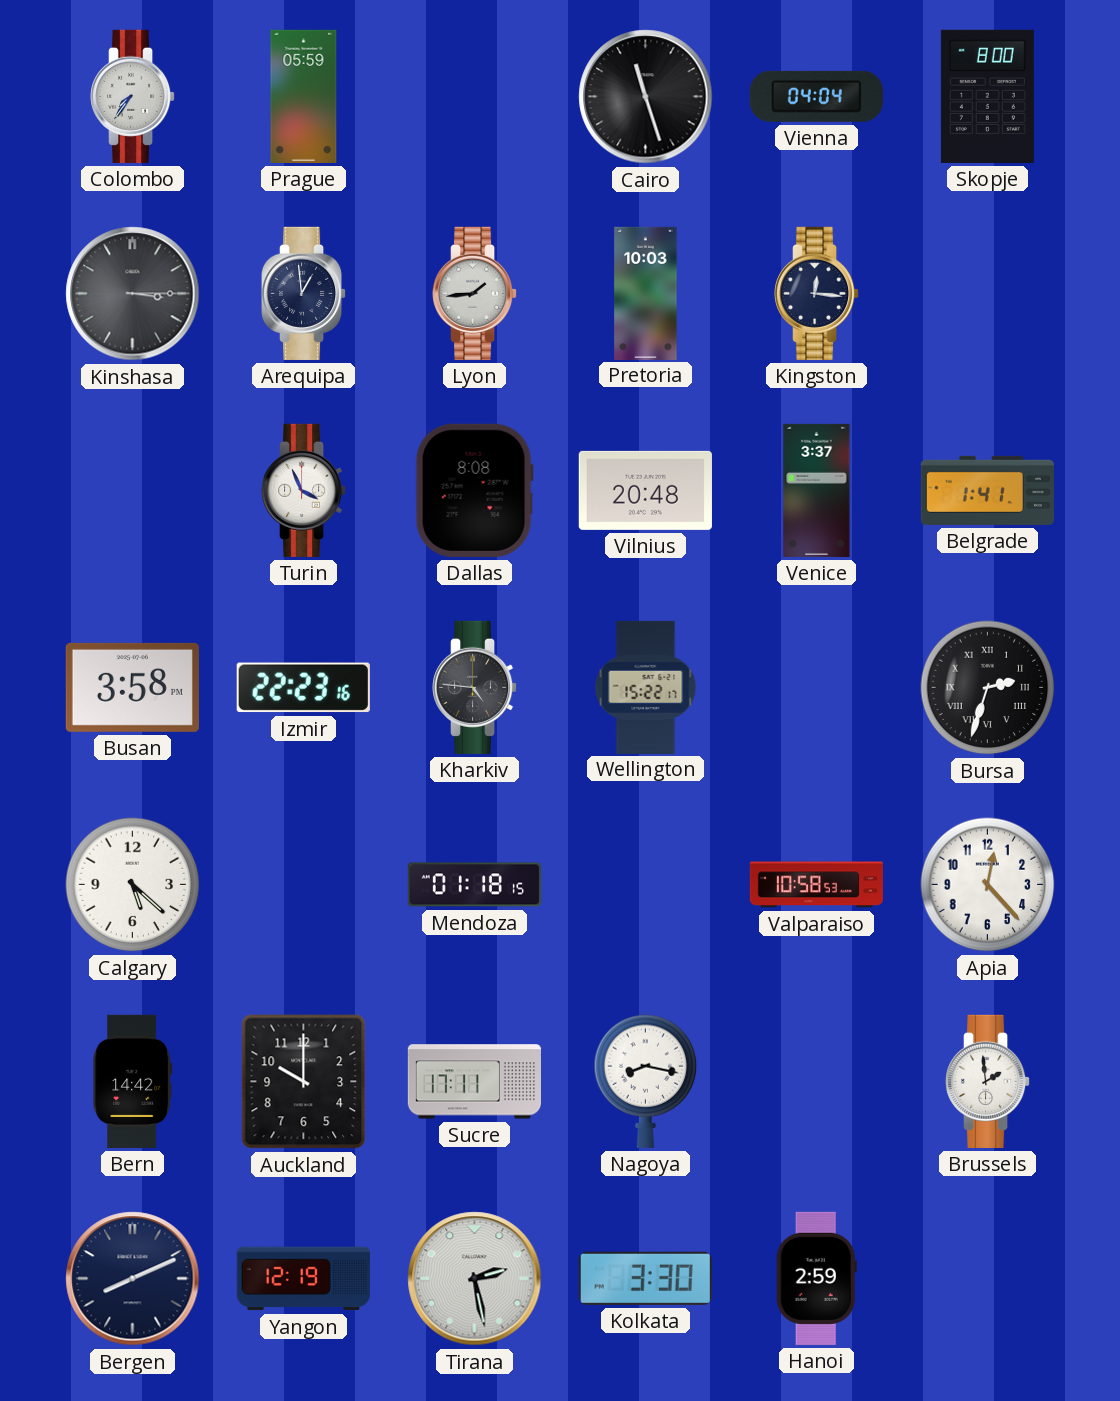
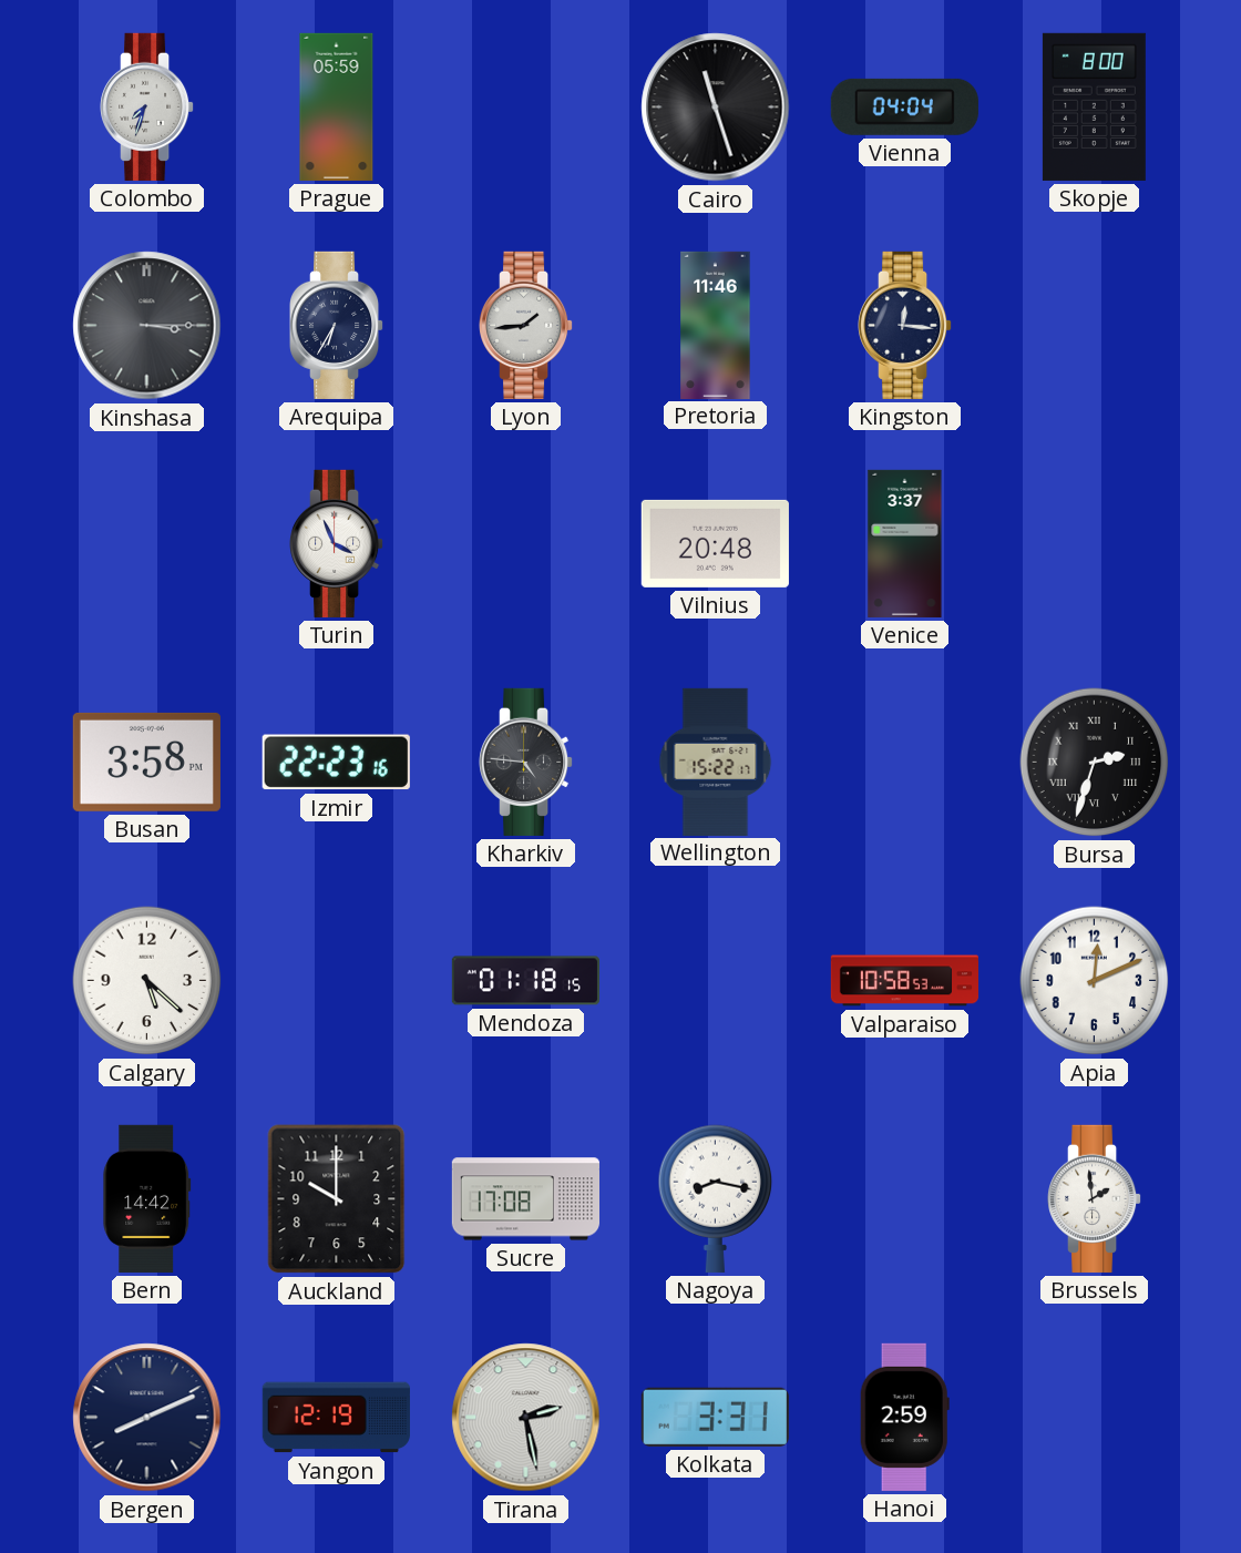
Colombo: 7:36 -> 7:33 (148, 106)
Arequipa: 12:59 -> 6:35 (338, 325)
Pretoria: 10:03 -> 11:46 (716, 325)
Dallas: 8:08 -> none (474, 490)
Belgrade: 1:41 -> none (987, 490)
Apia: 12:23 -> 12:11 (1095, 981)
Sucre: 17:11 -> 17:08 (525, 1199)
Kolkata: 3:30 -> 3:31 (715, 1417)
